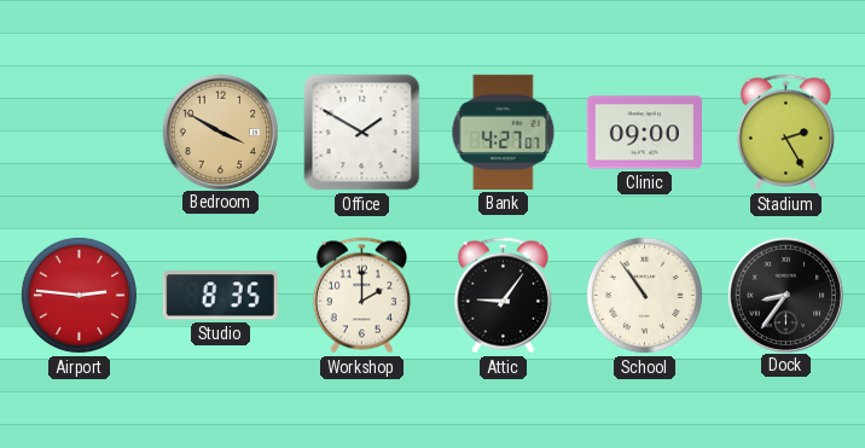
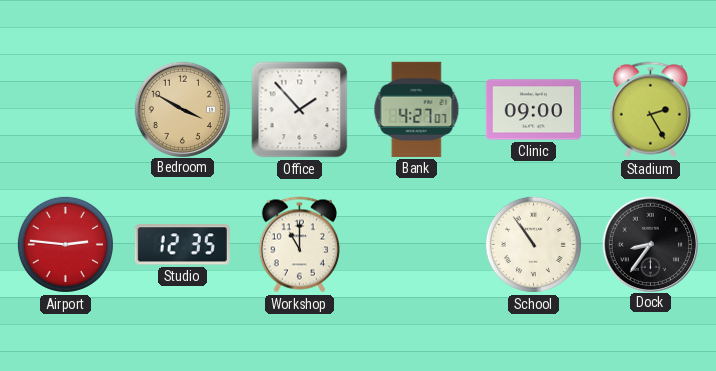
Office: 1:50 -> 1:53 (300, 110)
Studio: 8:35 -> 12:35 (182, 245)
Workshop: 2:00 -> 11:00 (299, 245)
Attic: 9:06 -> none (503, 296)
